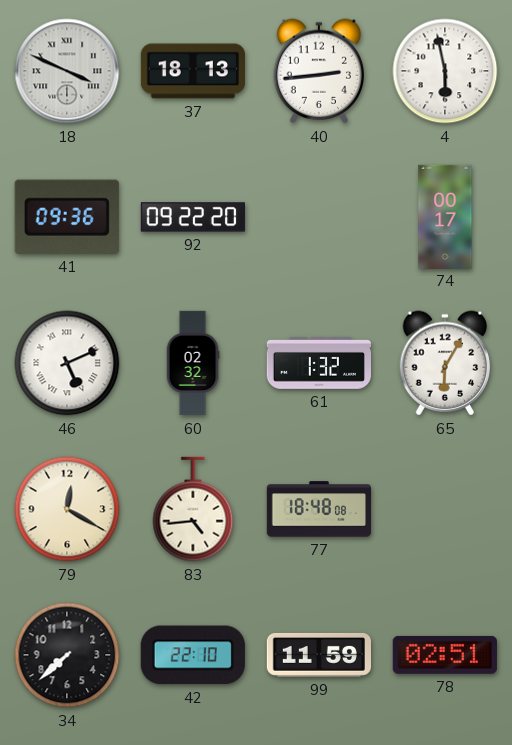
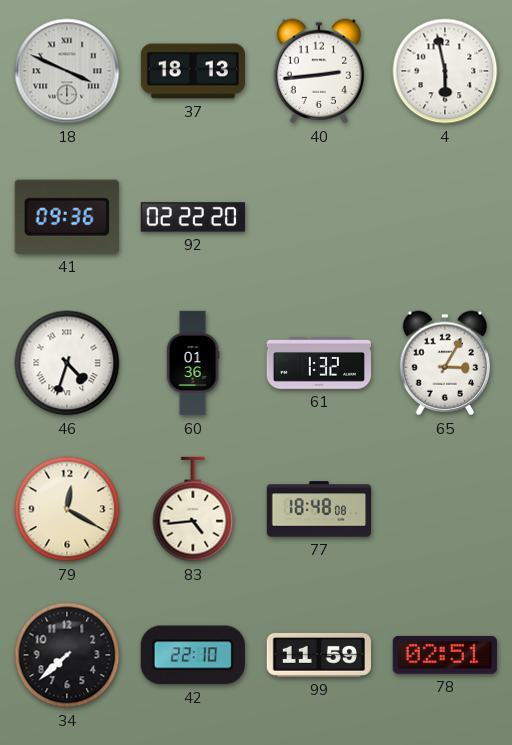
92: 09:22 -> 02:22 (192, 217)
74: 00:17 -> none (445, 216)
46: 5:11 -> 4:33 (67, 363)
60: 02:32 -> 01:36 (193, 363)
65: 6:05 -> 3:05 (444, 363)
